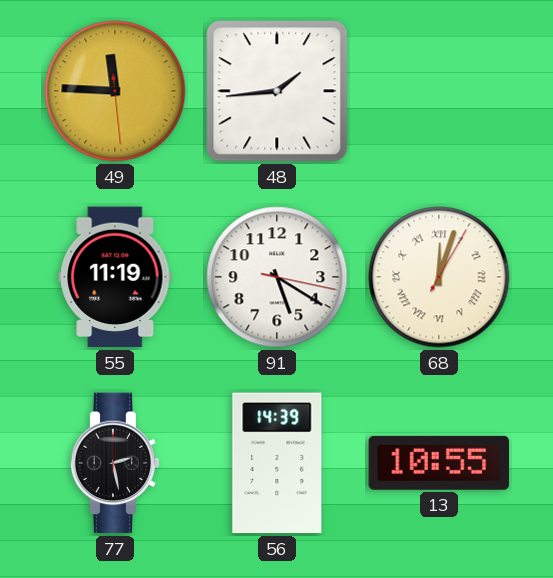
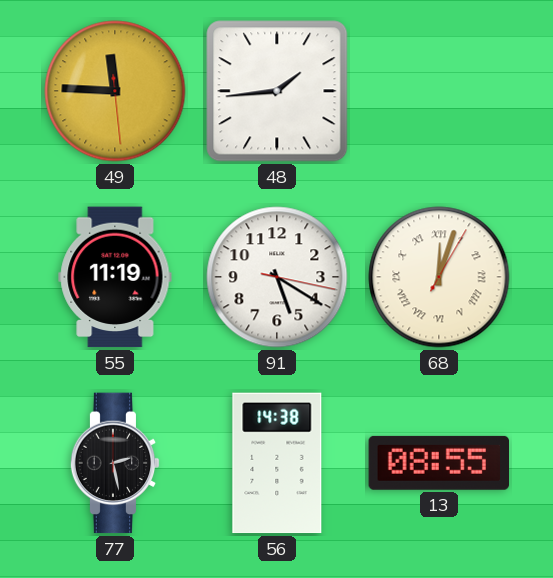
56: 14:39 -> 14:38 (277, 463)
13: 10:55 -> 08:55 (439, 463)
